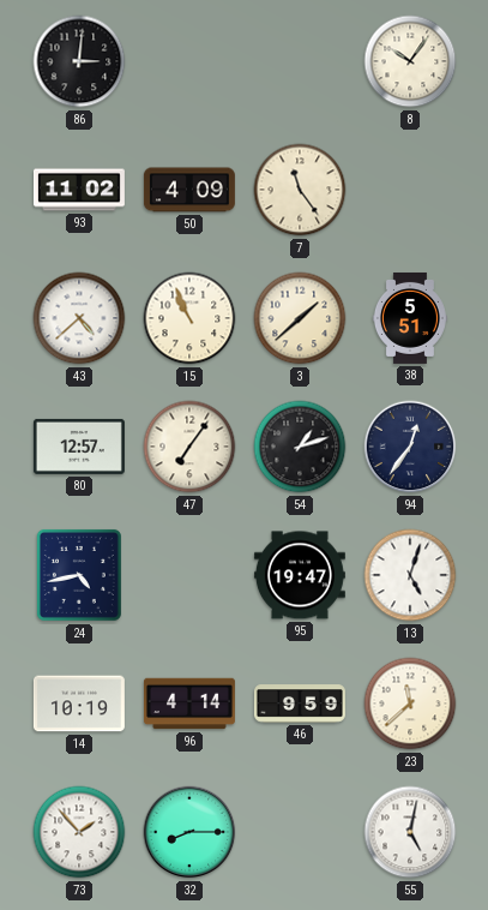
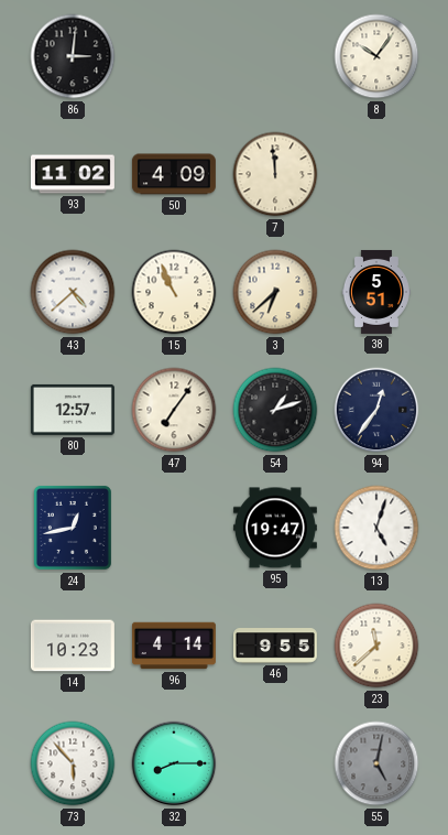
7: 11:24 -> 11:59 (275, 174)
3: 1:38 -> 6:38 (275, 292)
24: 4:43 -> 12:43 (73, 528)
14: 10:19 -> 10:23 (73, 646)
46: 9:59 -> 9:55 (275, 646)
73: 1:53 -> 5:53 (73, 763)
55 dial: white -> grey (376, 763)
